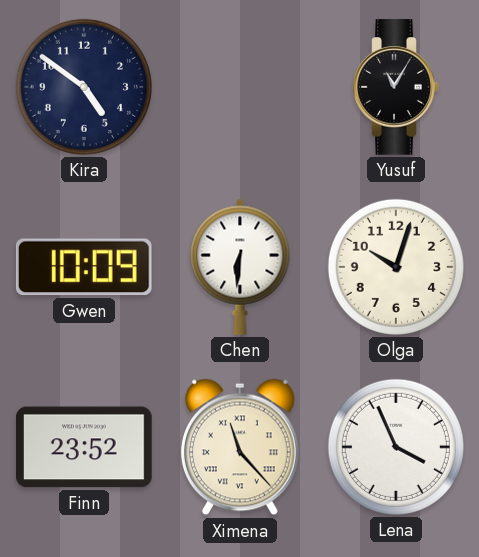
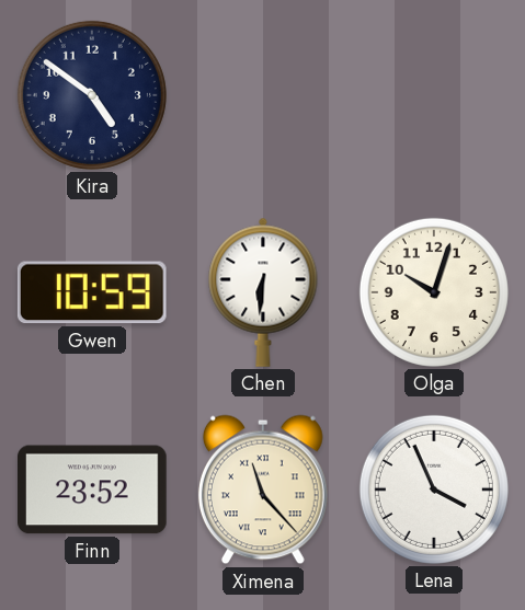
Yusuf: 11:05 -> none (396, 87)
Gwen: 10:09 -> 10:59 (92, 292)
